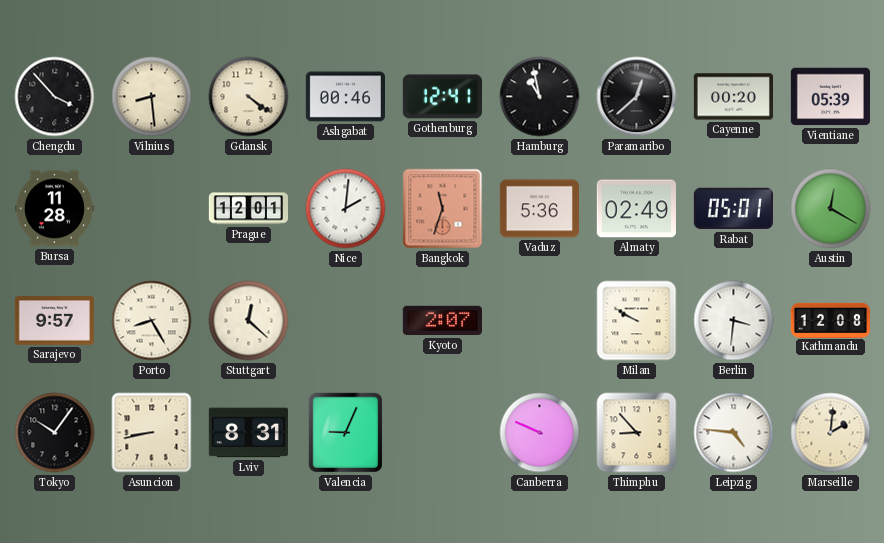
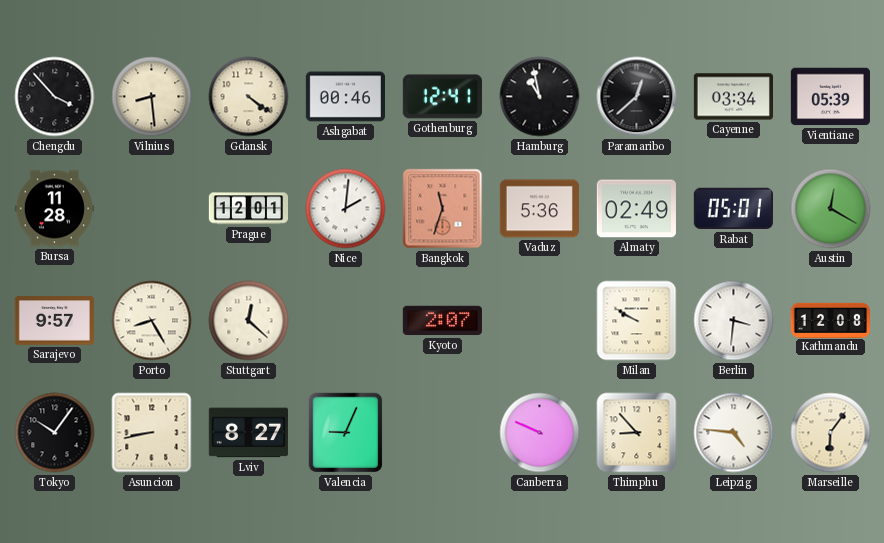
Cayenne: 00:20 -> 03:34 (733, 97)
Lviv: 8:31 -> 8:27 (248, 433)
Marseille: 2:01 -> 6:06 (831, 433)
